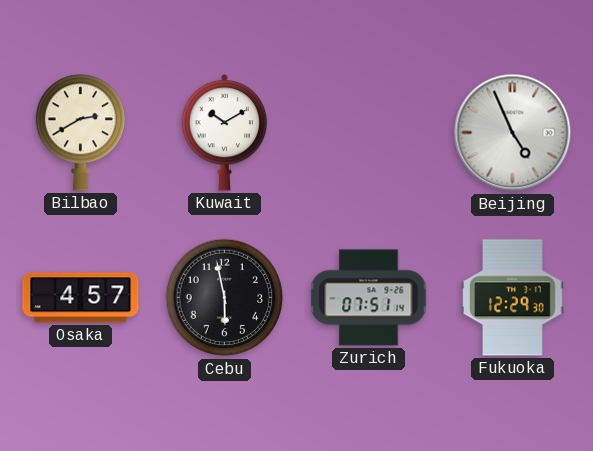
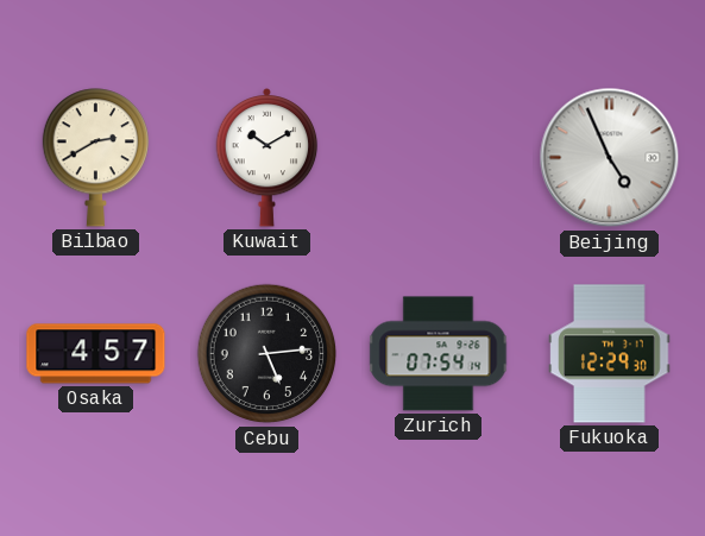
Cebu: 5:58 -> 5:14 (267, 354)
Zurich: 07:51 -> 07:54 (439, 354)
